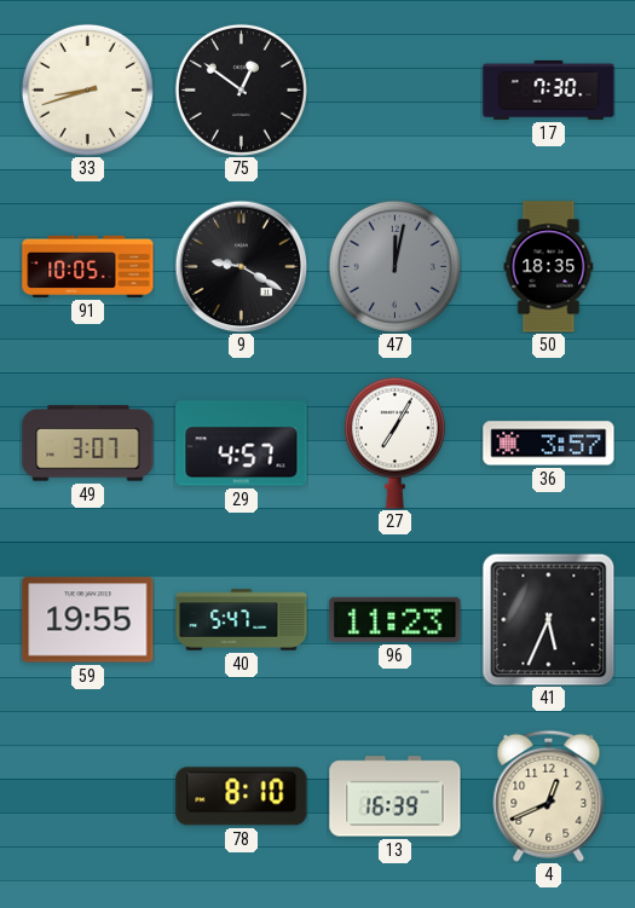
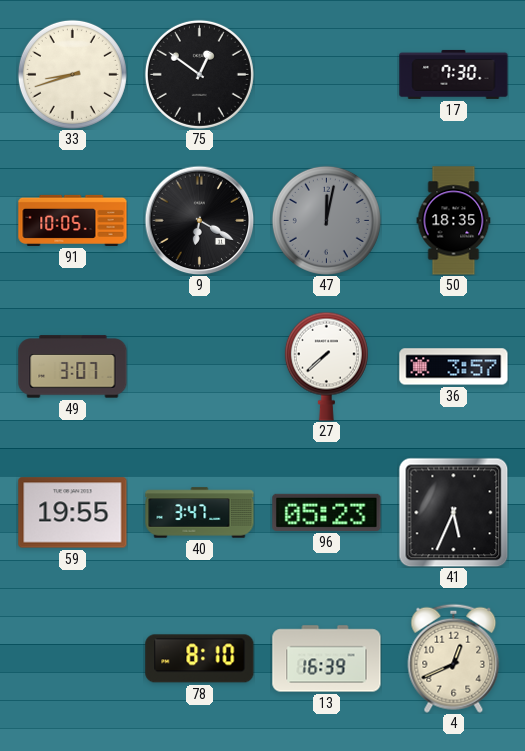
9: 9:20 -> 6:20 (199, 220)
29: 4:57 -> none (242, 444)
27: 7:05 -> 7:38 (326, 366)
40: 5:47 -> 3:47 (200, 513)
96: 11:23 -> 05:23 (327, 512)
